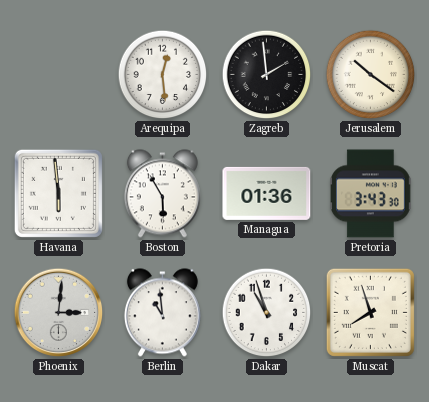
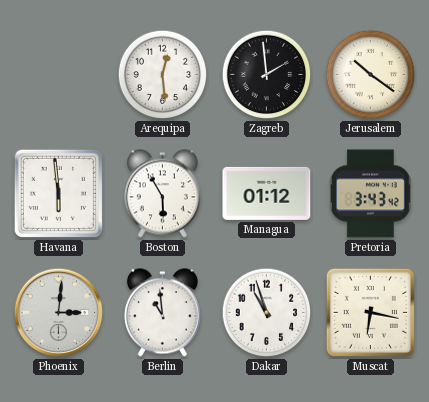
Managua: 01:36 -> 01:12 (267, 193)
Pretoria: 3:43:30 -> 3:43:42 (370, 194)
Muscat: 7:57 -> 6:17 (370, 312)
